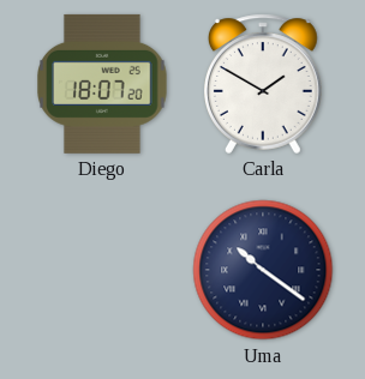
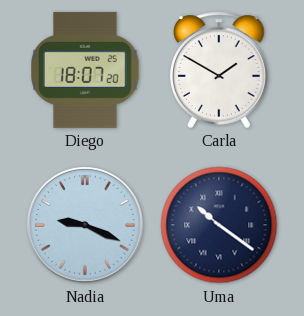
Nadia: none -> 9:19 (85, 225)
